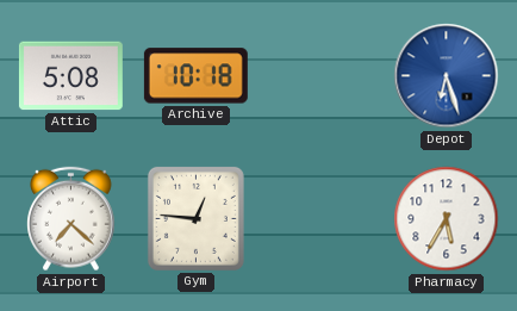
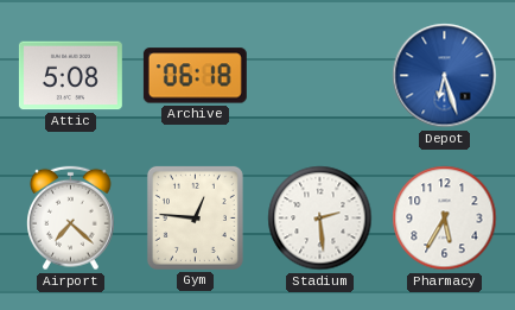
Archive: 10:18 -> 06:18 (195, 76)
Stadium: none -> 2:29 (320, 219)
